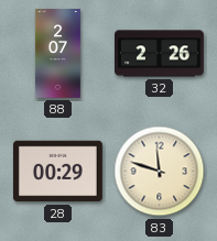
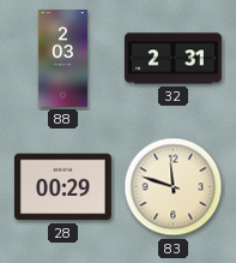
88: 2:07 -> 2:03 (62, 59)
32: 2:26 -> 2:31 (174, 59)
